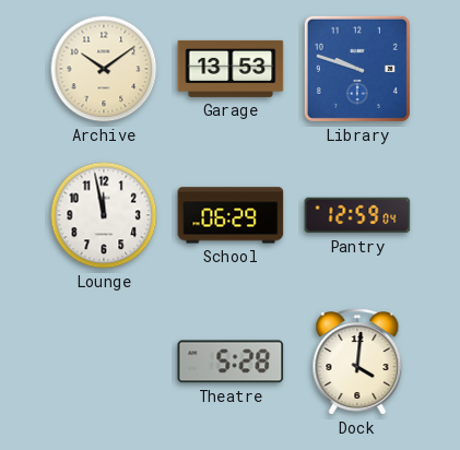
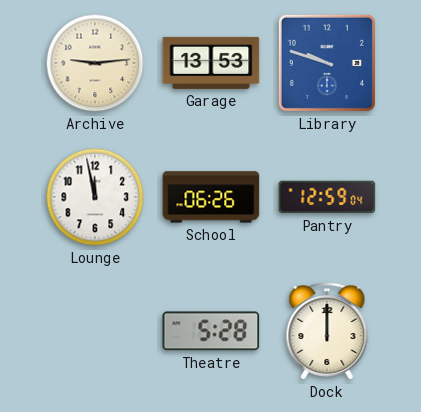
Archive: 10:09 -> 9:14 (95, 63)
School: 06:29 -> 06:26 (211, 197)
Dock: 4:01 -> 12:00 (327, 332)
